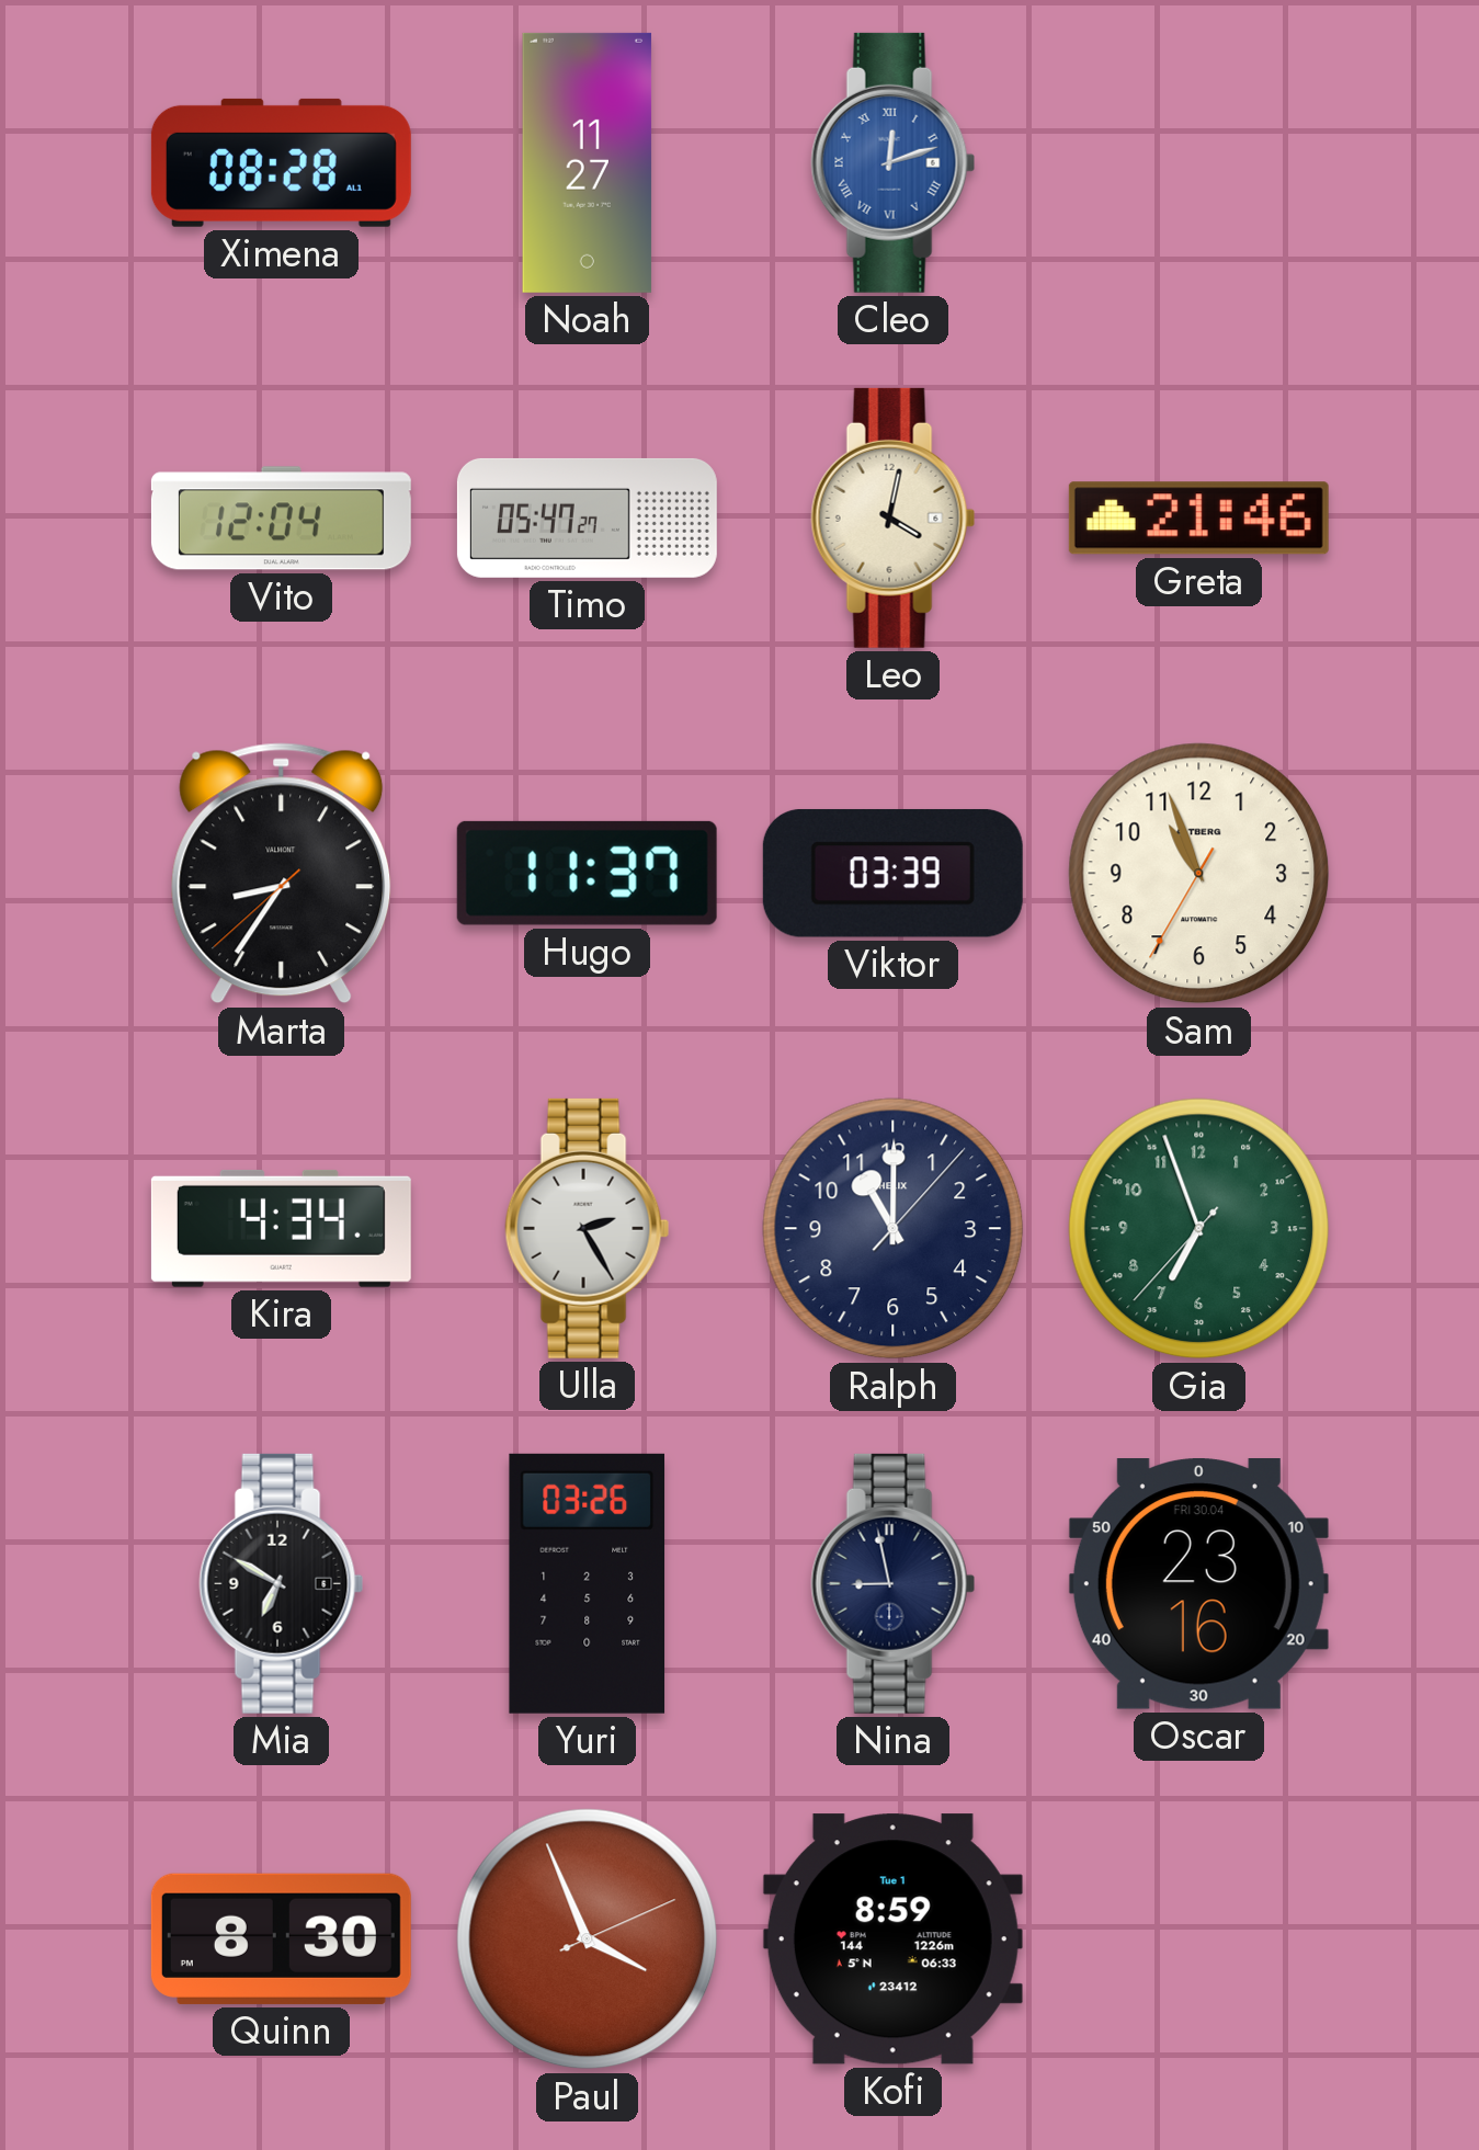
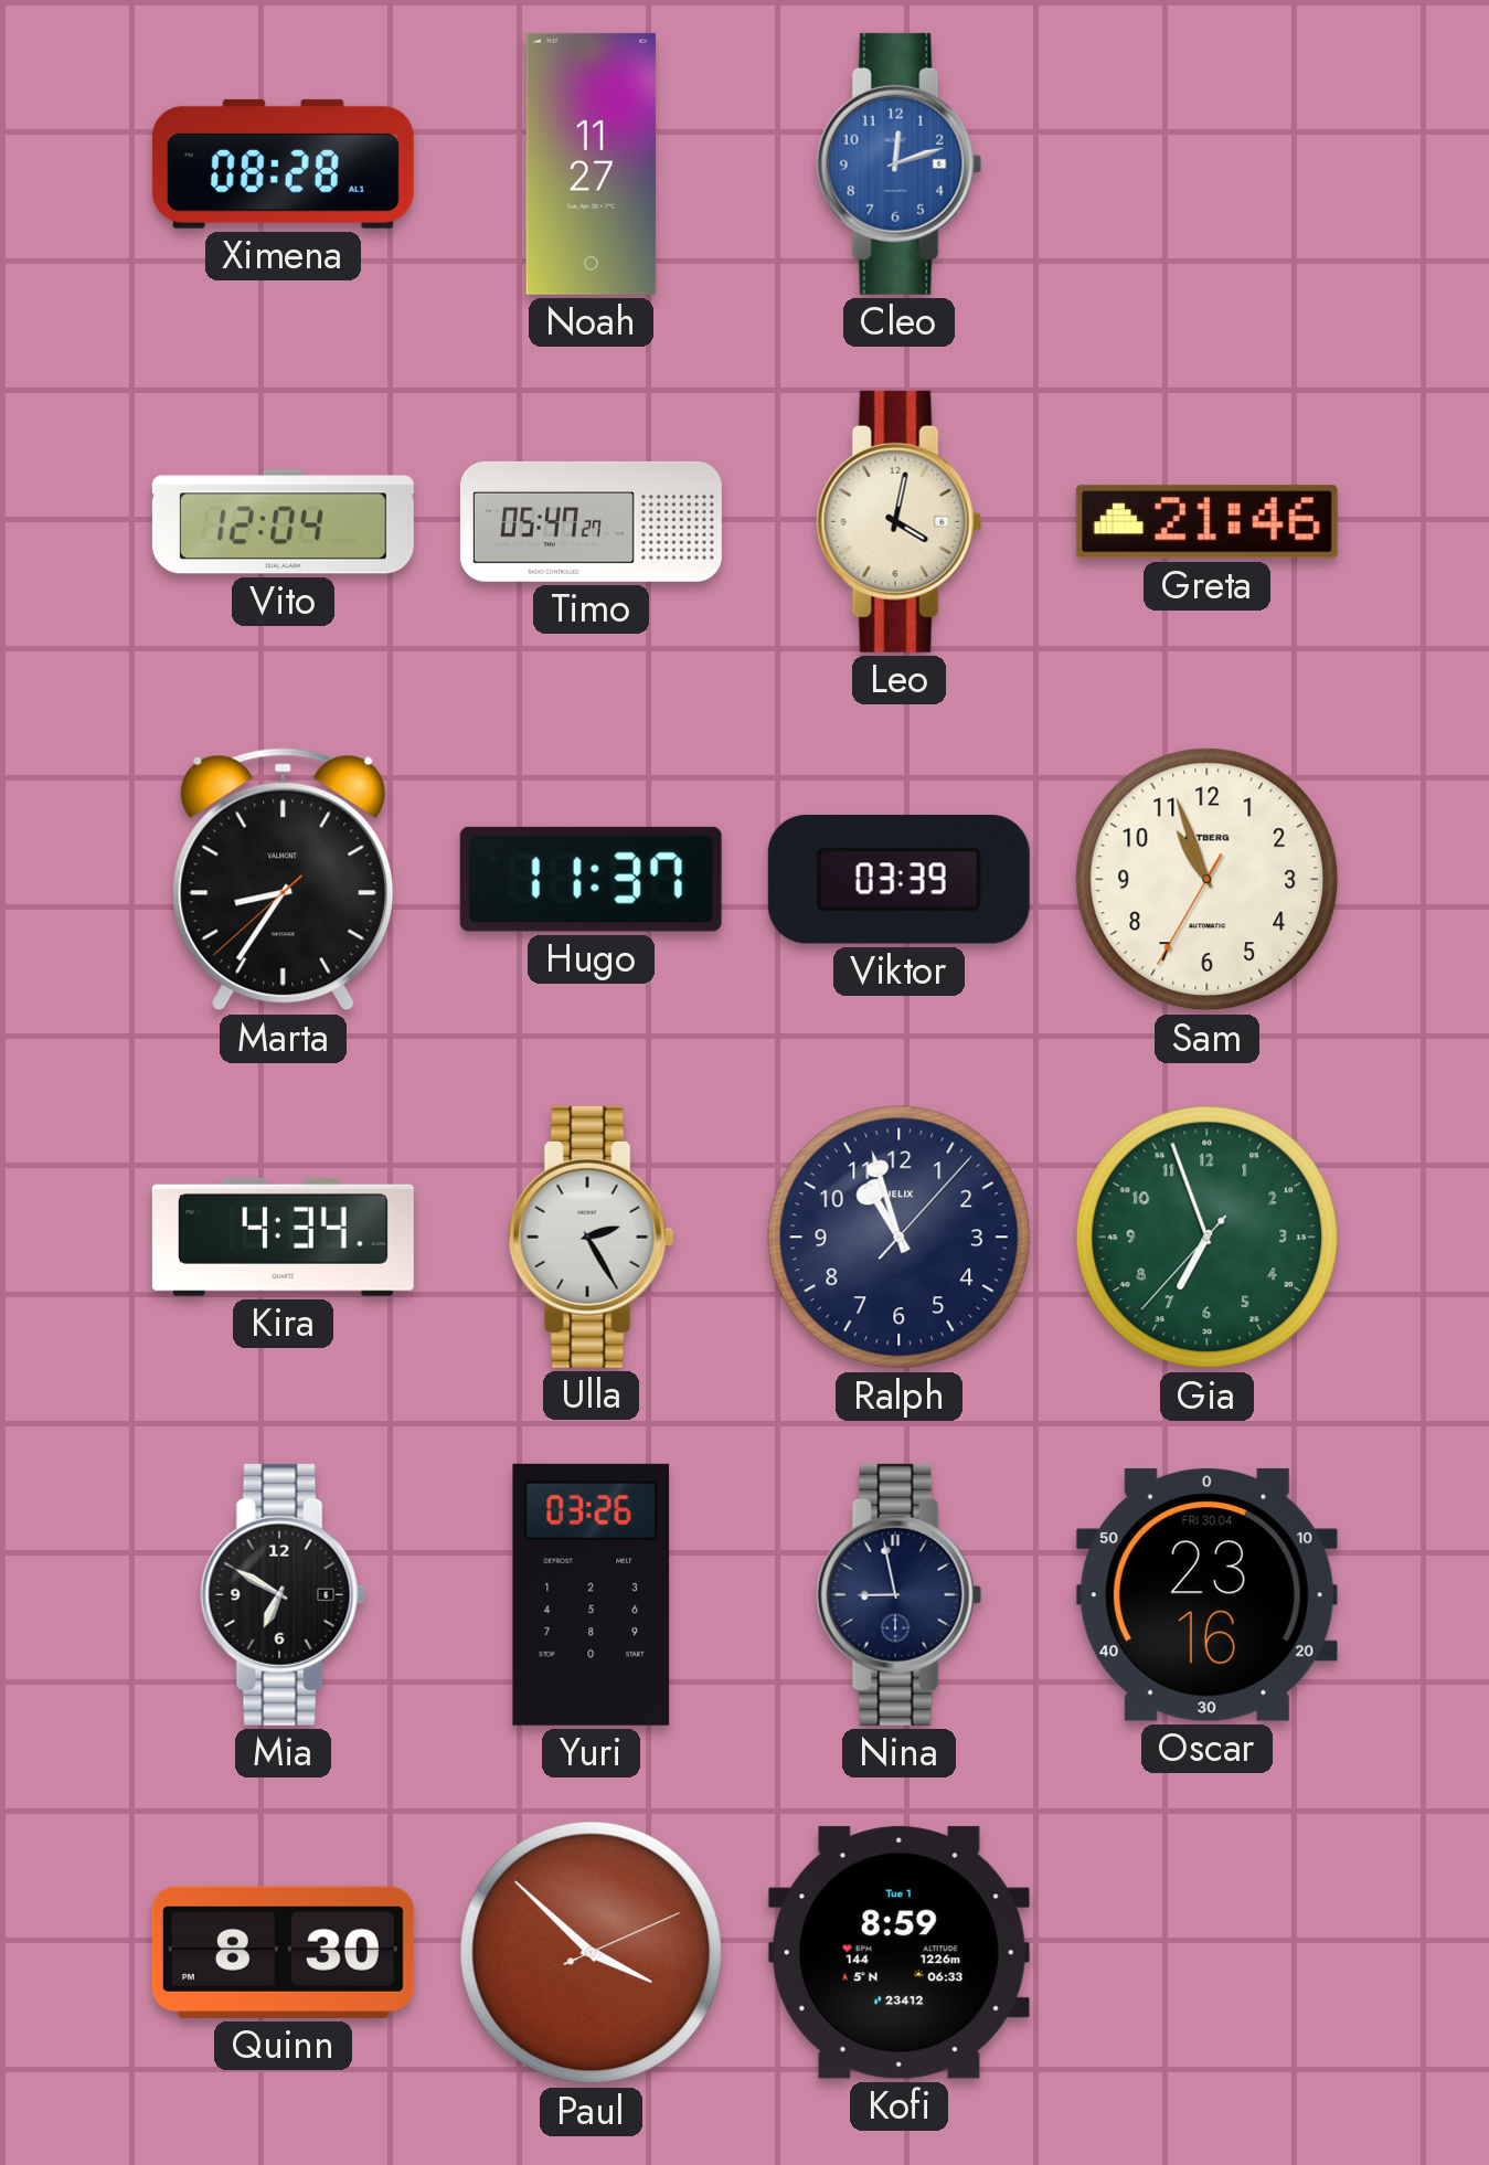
Cleo numerals: Roman -> Arabic (900, 163)
Ralph: 11:00 -> 10:57 (900, 1238)
Paul: 3:56 -> 3:52 (592, 1953)
